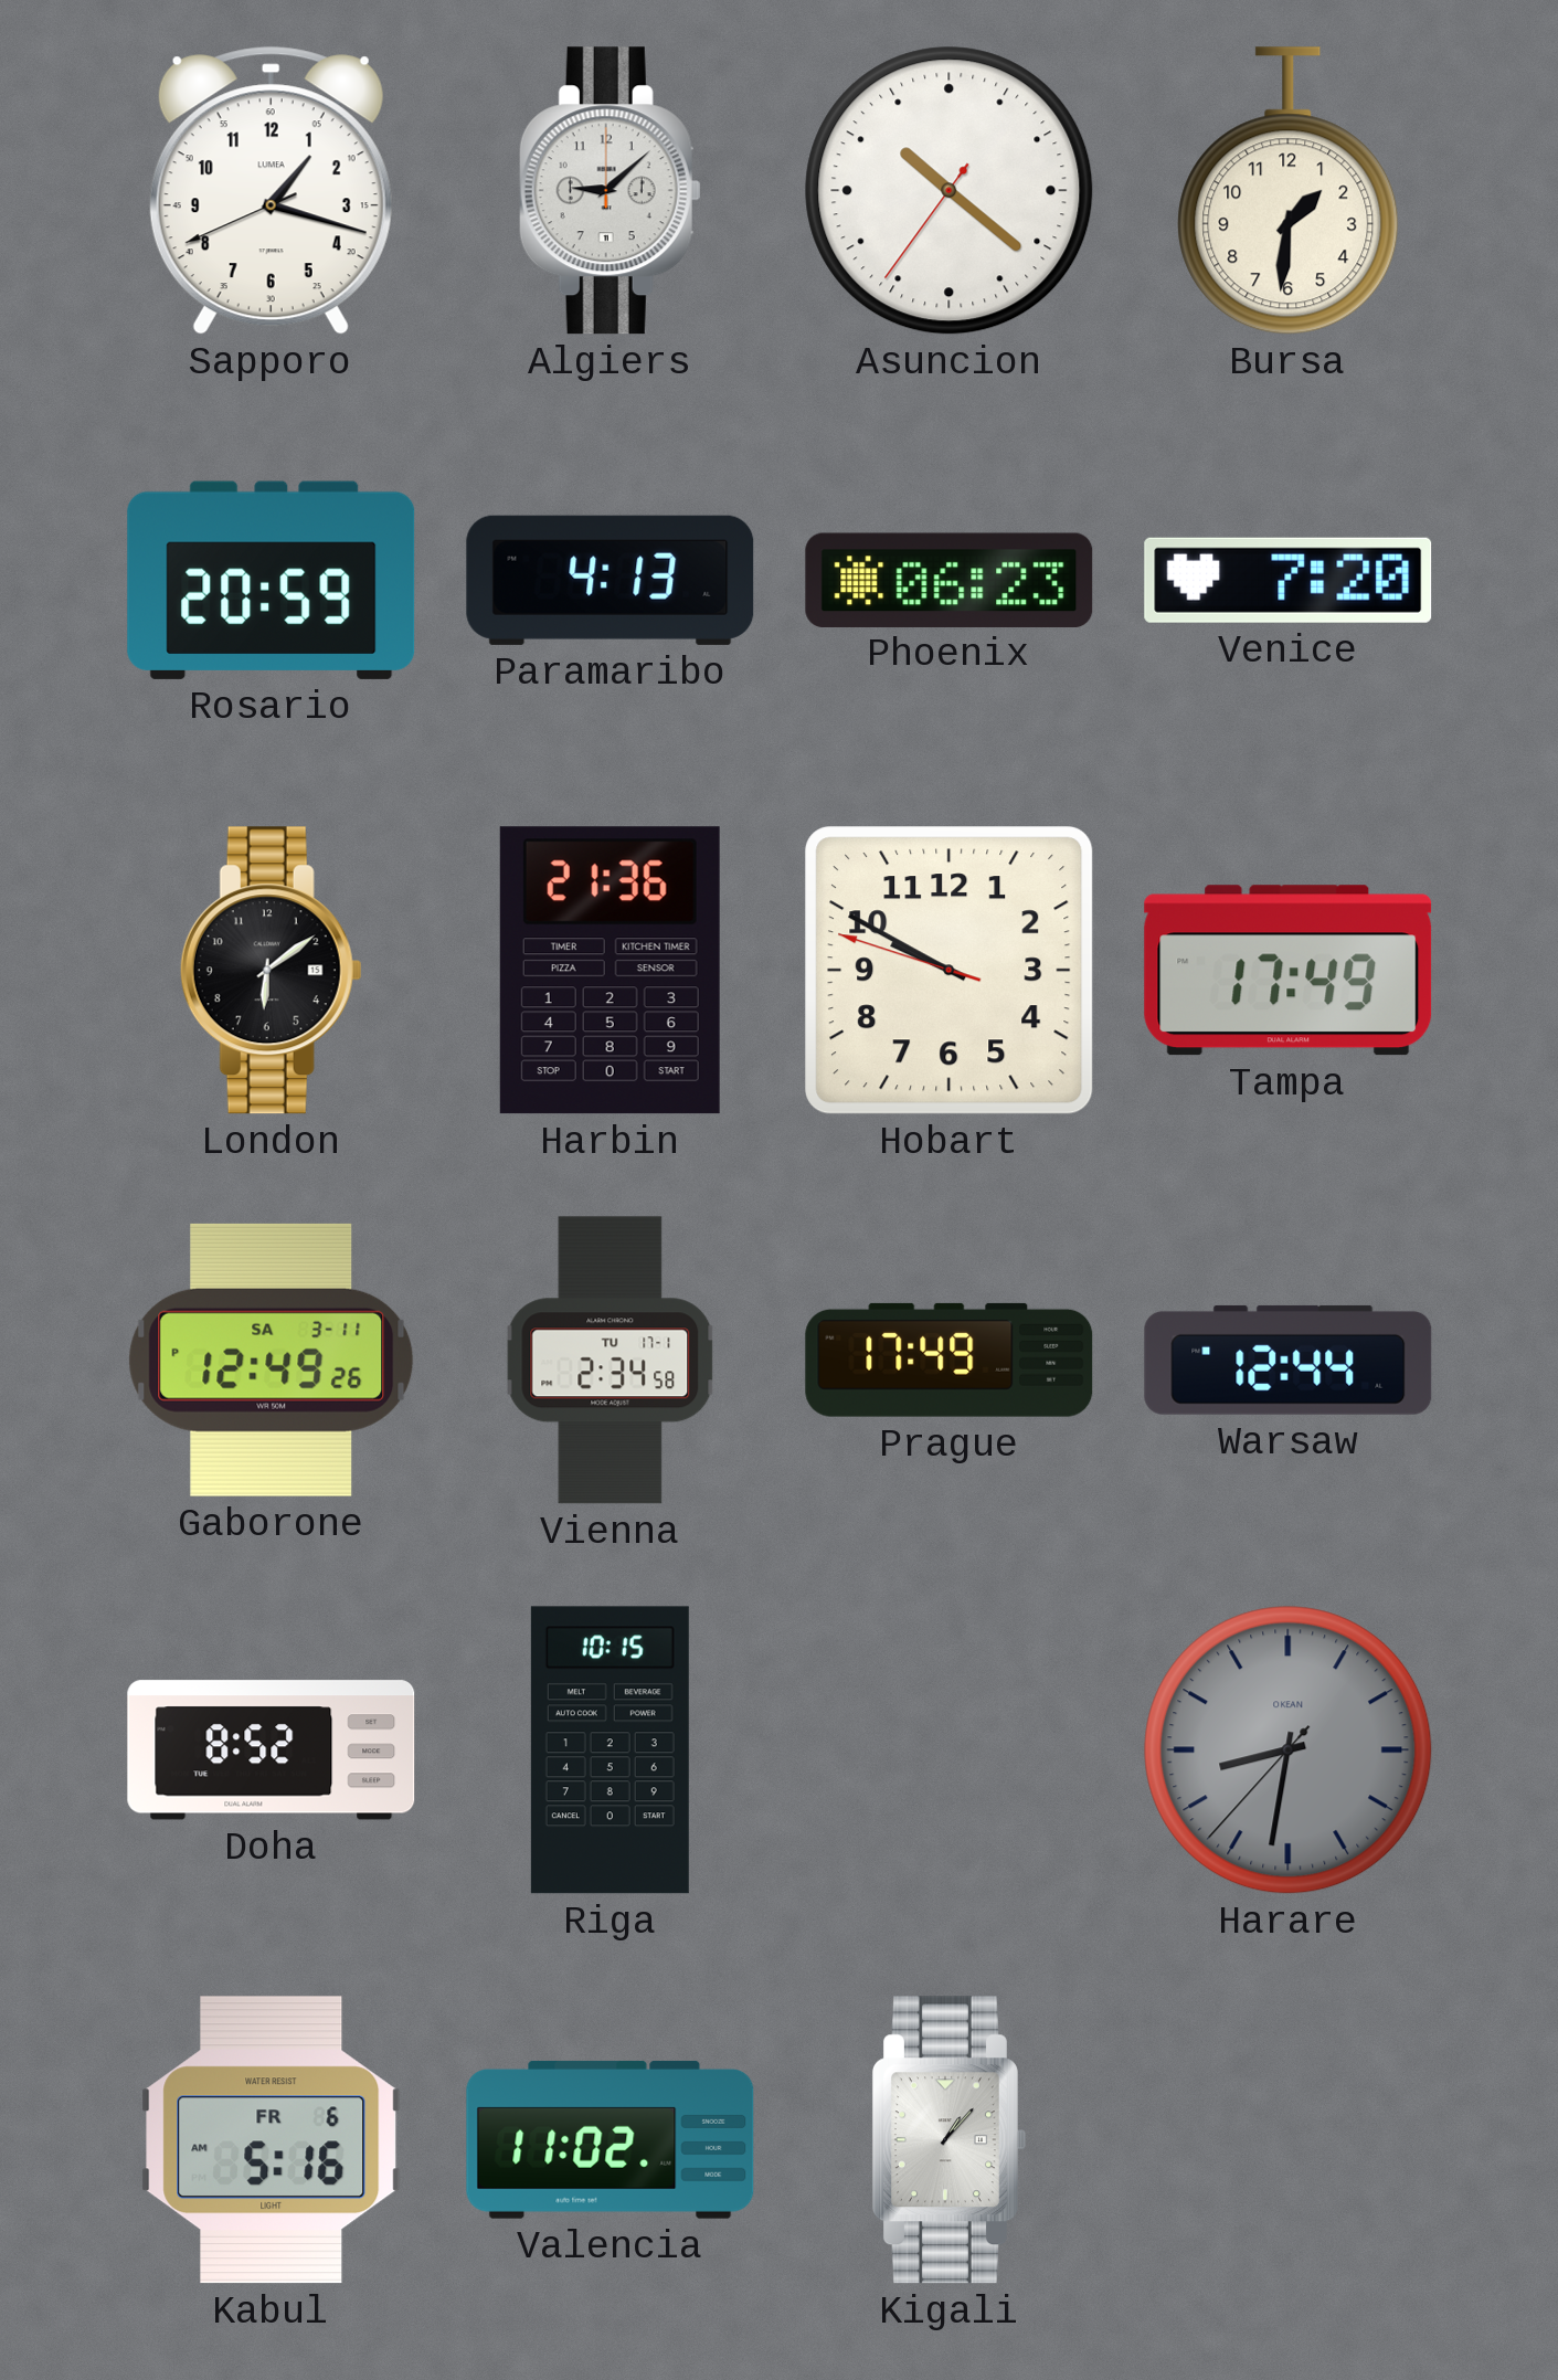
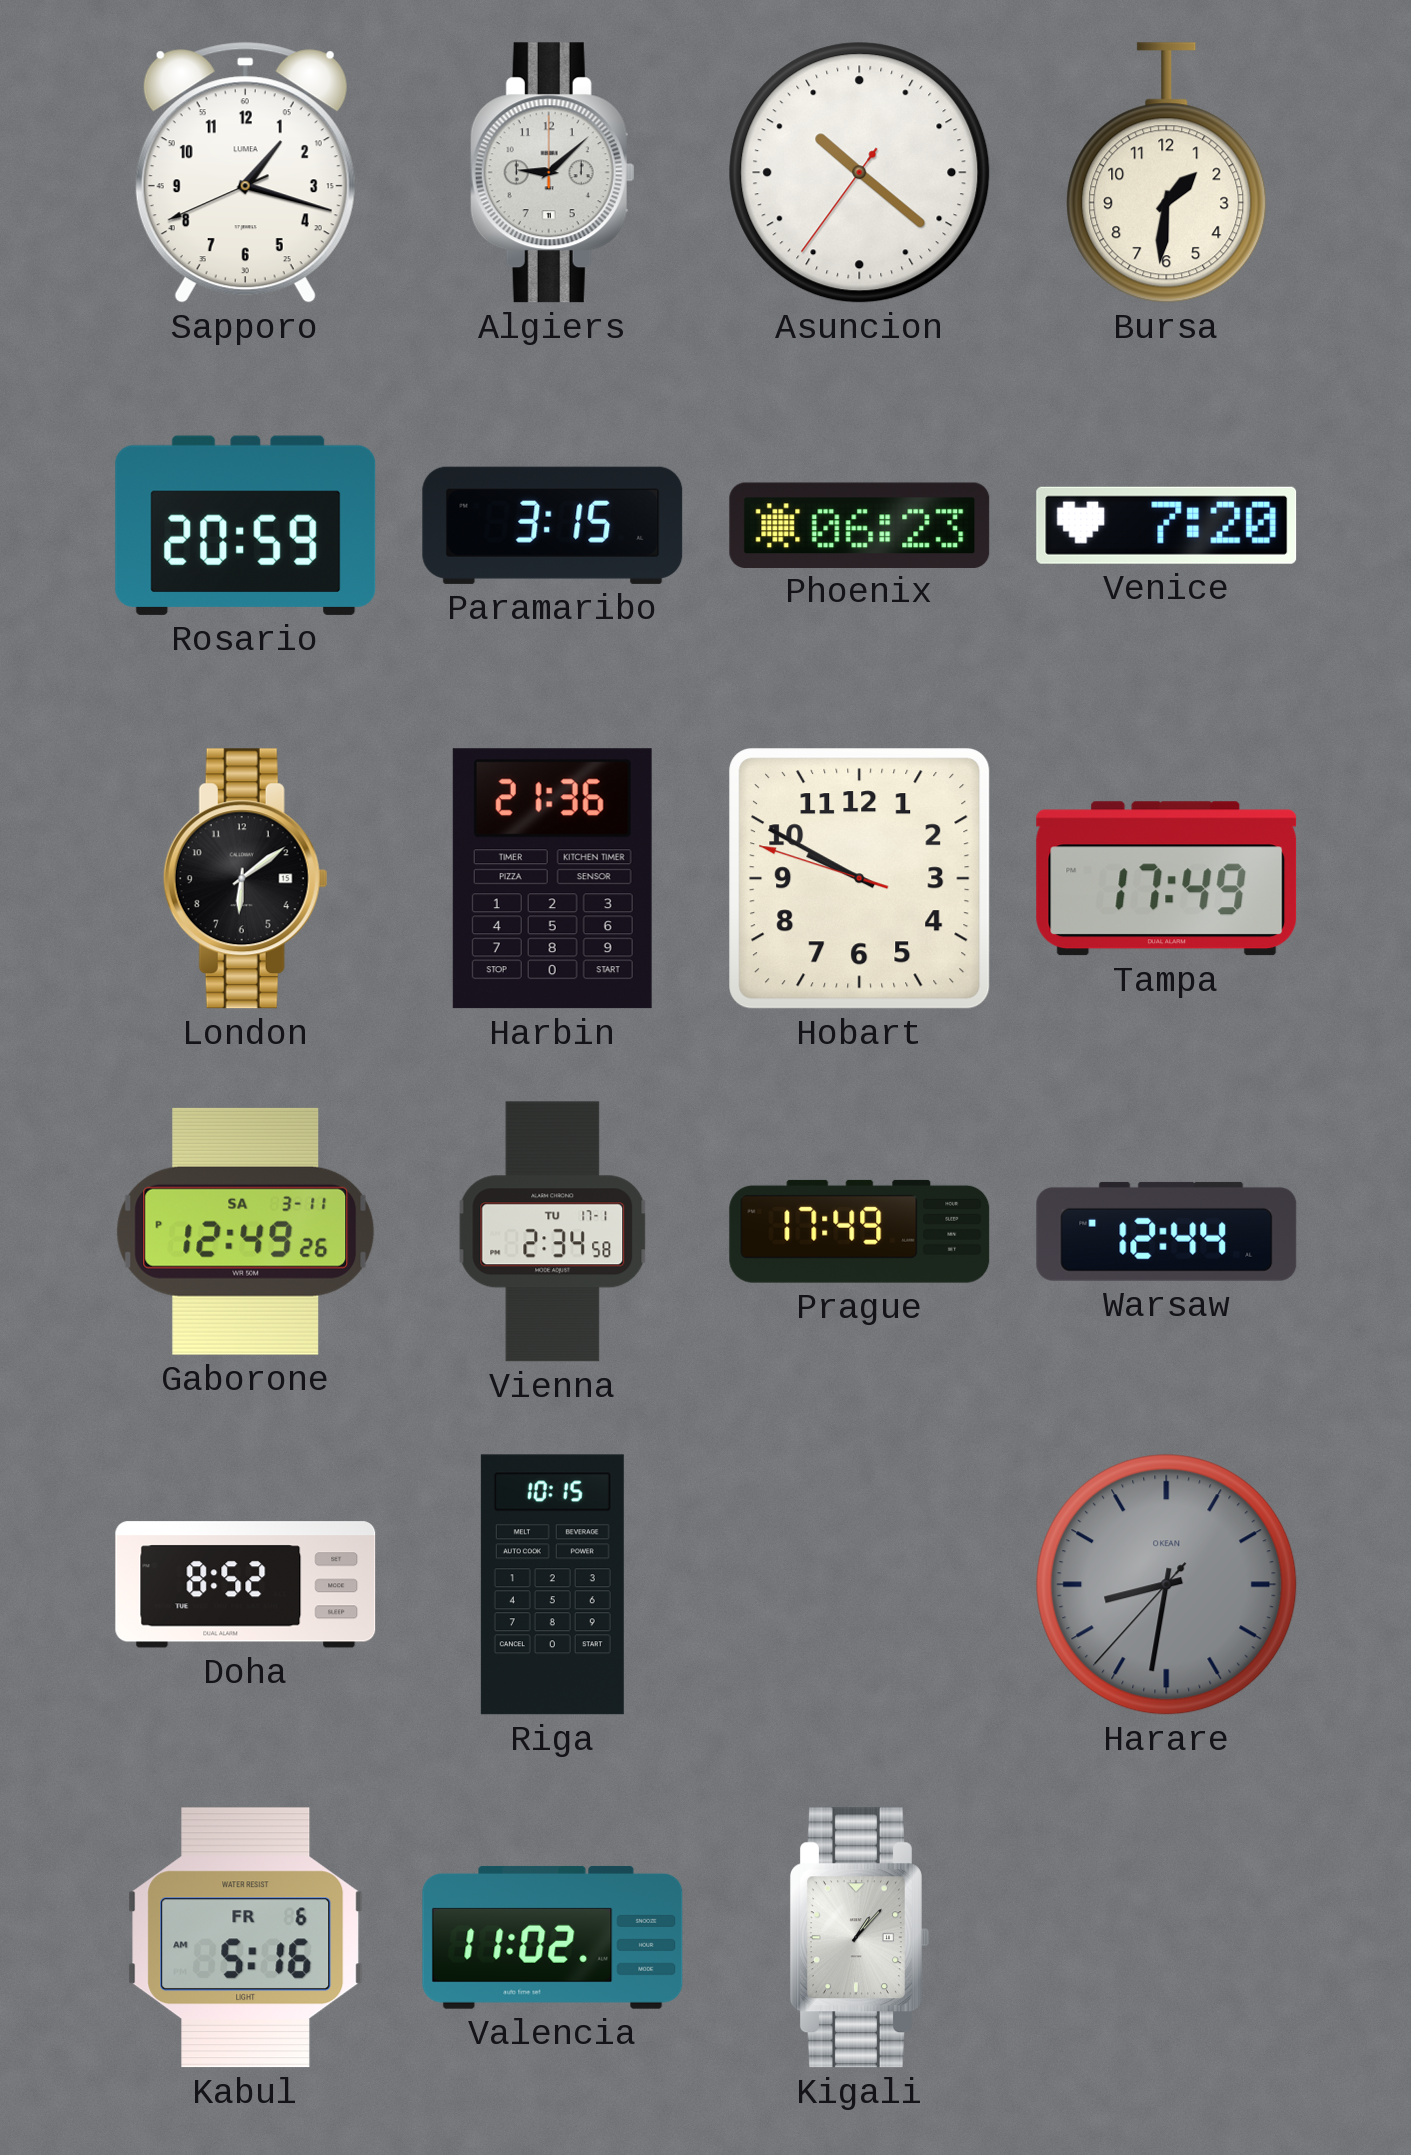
Paramaribo: 4:13 -> 3:15 (553, 525)
